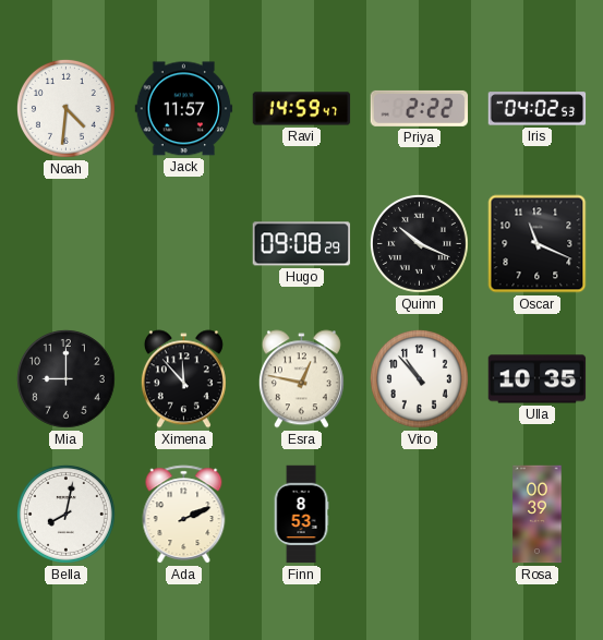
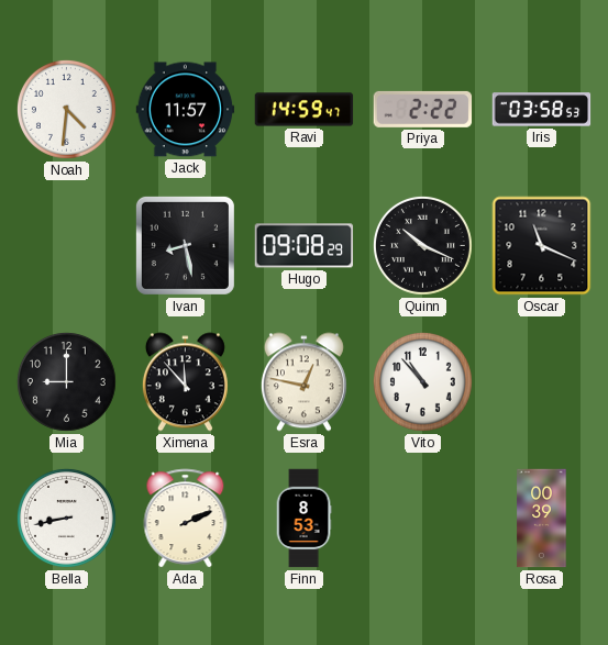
Iris: 04:02 -> 03:58 (542, 110)
Ivan: none -> 8:28 (185, 245)
Ulla: 10:35 -> none (538, 379)
Bella: 8:02 -> 8:43 (66, 518)
